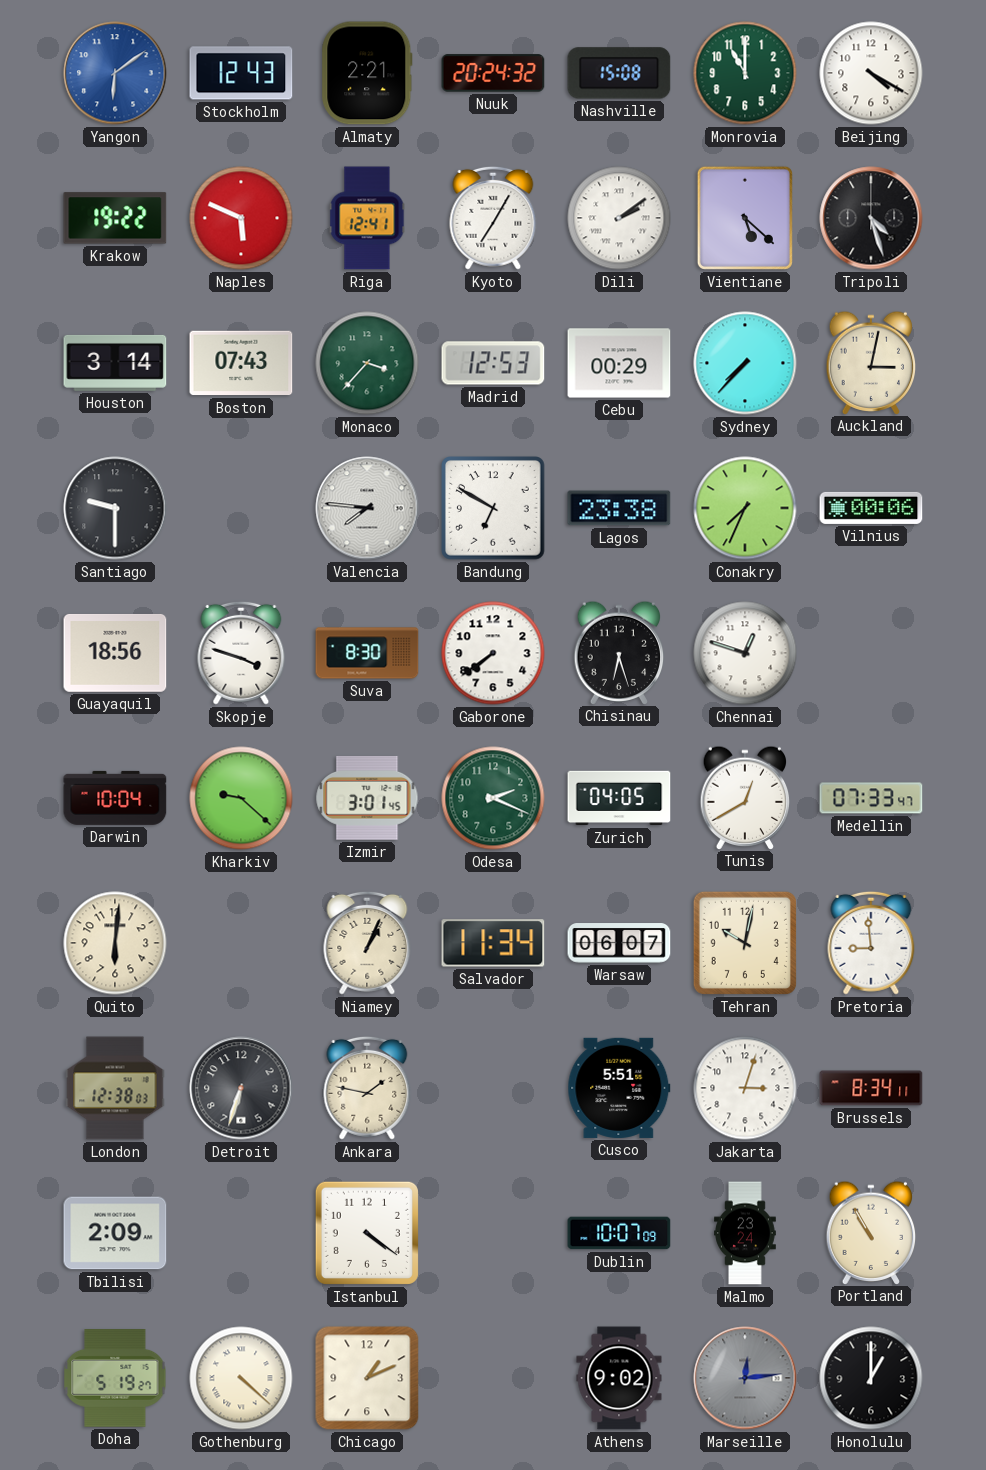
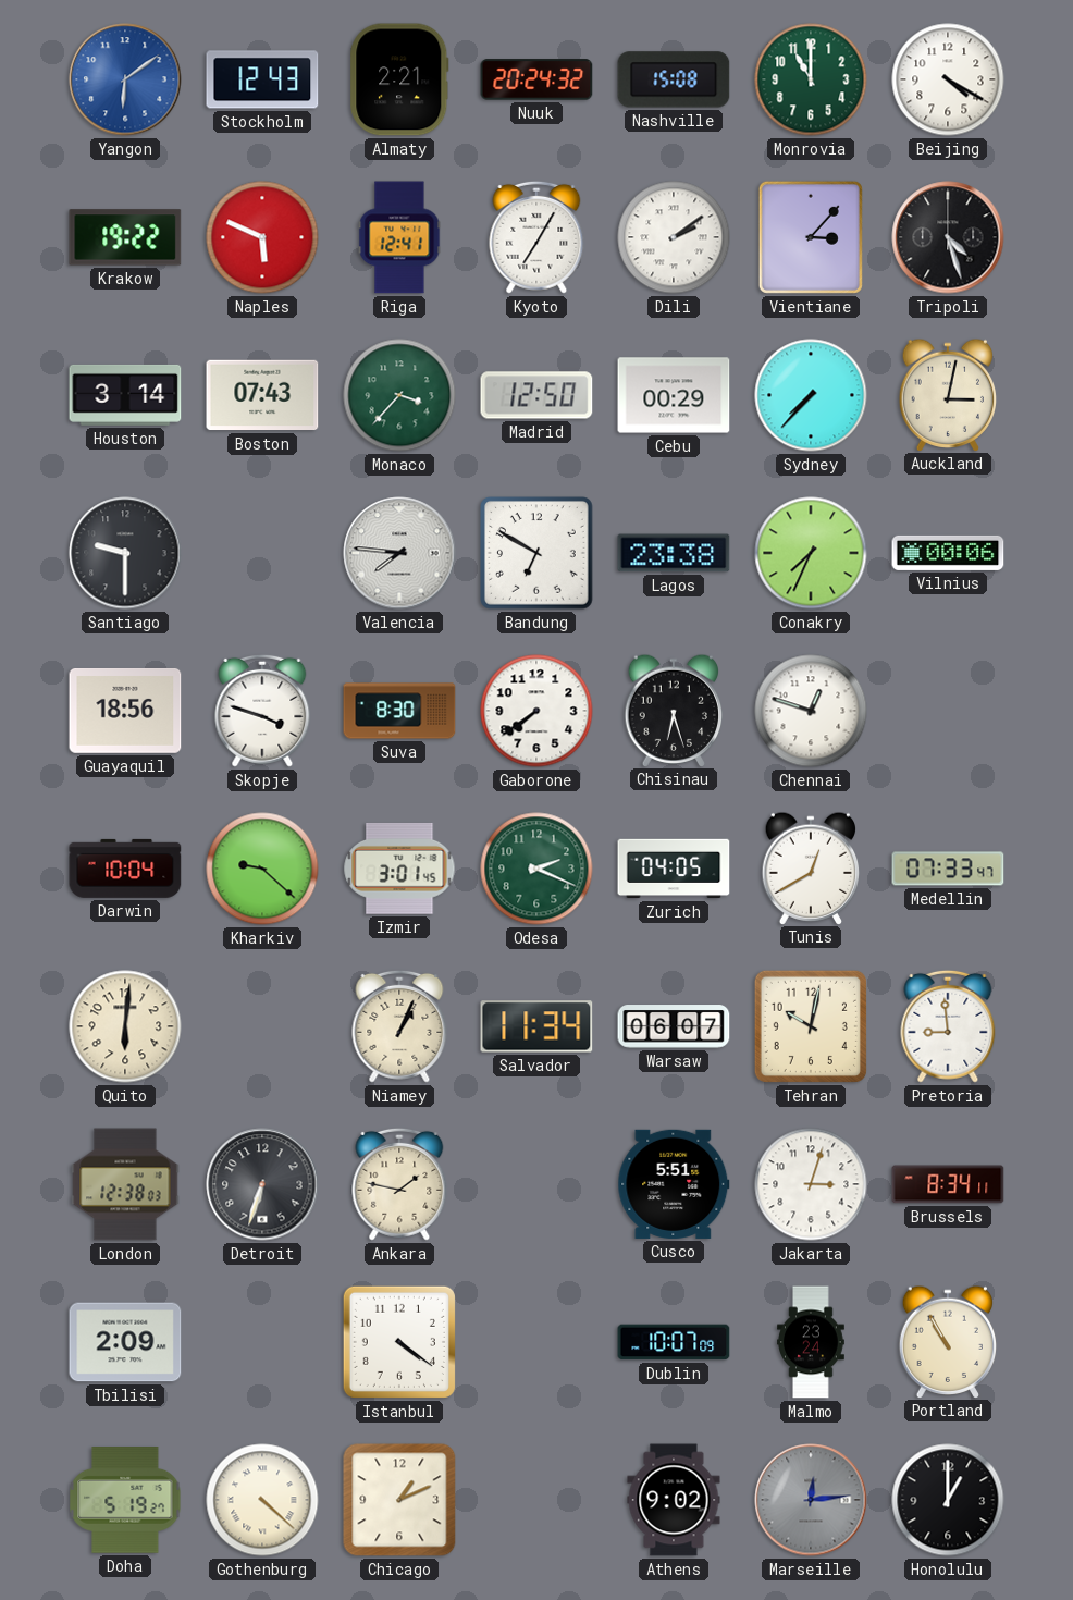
Vientiane: 5:22 -> 3:07 (811, 237)
Madrid: 12:53 -> 12:50 (536, 395)
